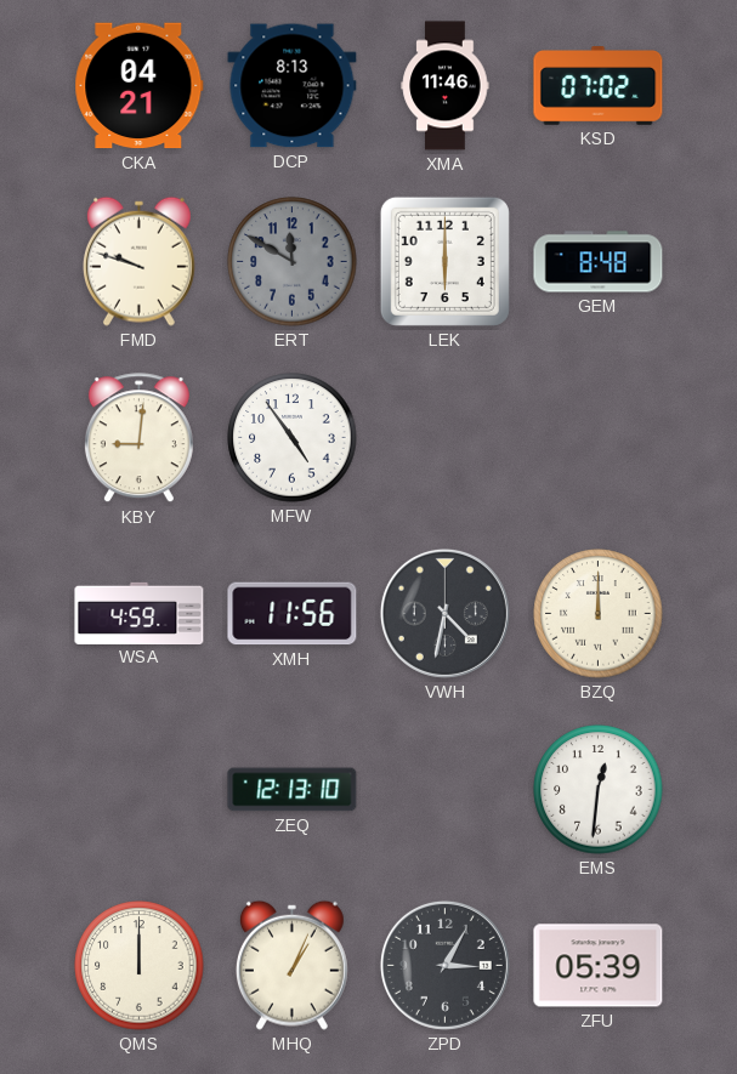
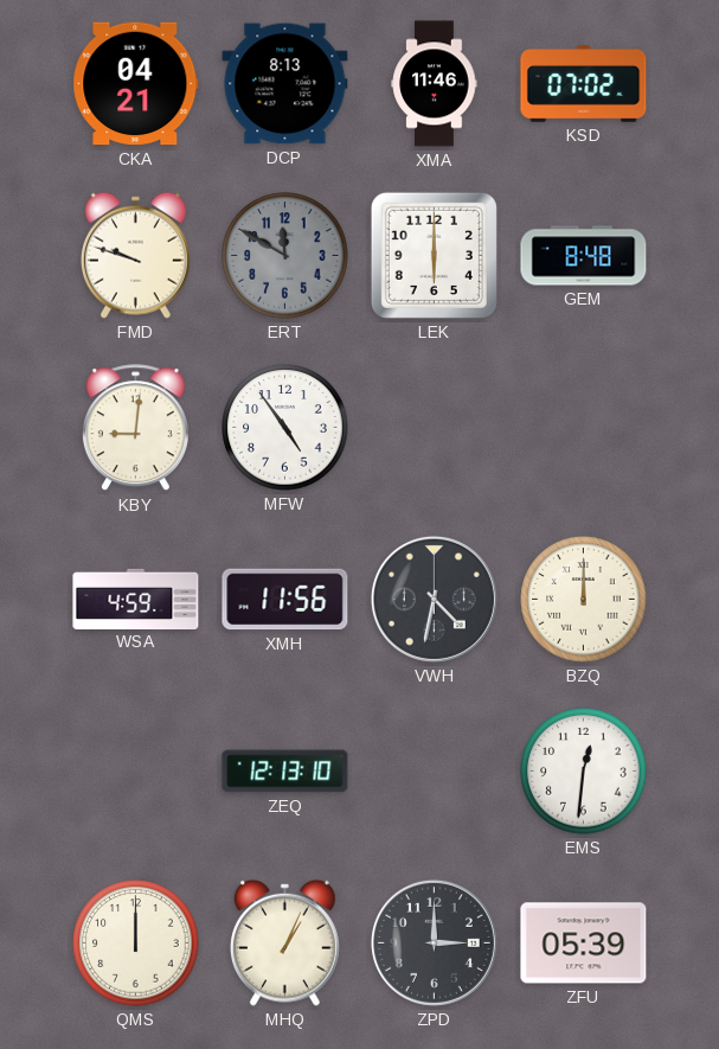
ZPD: 3:05 -> 3:00 (434, 942)
